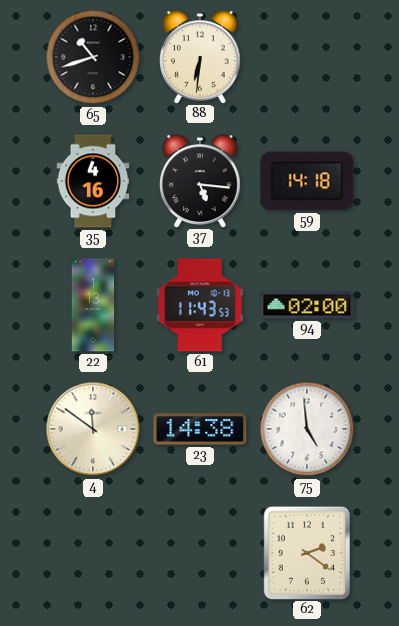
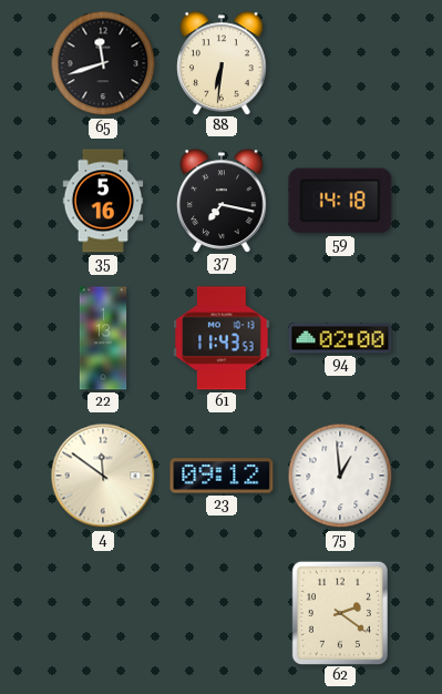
65: 10:42 -> 11:42 (103, 63)
35: 4:16 -> 5:16 (103, 201)
37: 5:16 -> 7:17 (222, 201)
23: 14:38 -> 09:12 (222, 476)
75: 4:59 -> 12:59 (340, 476)
